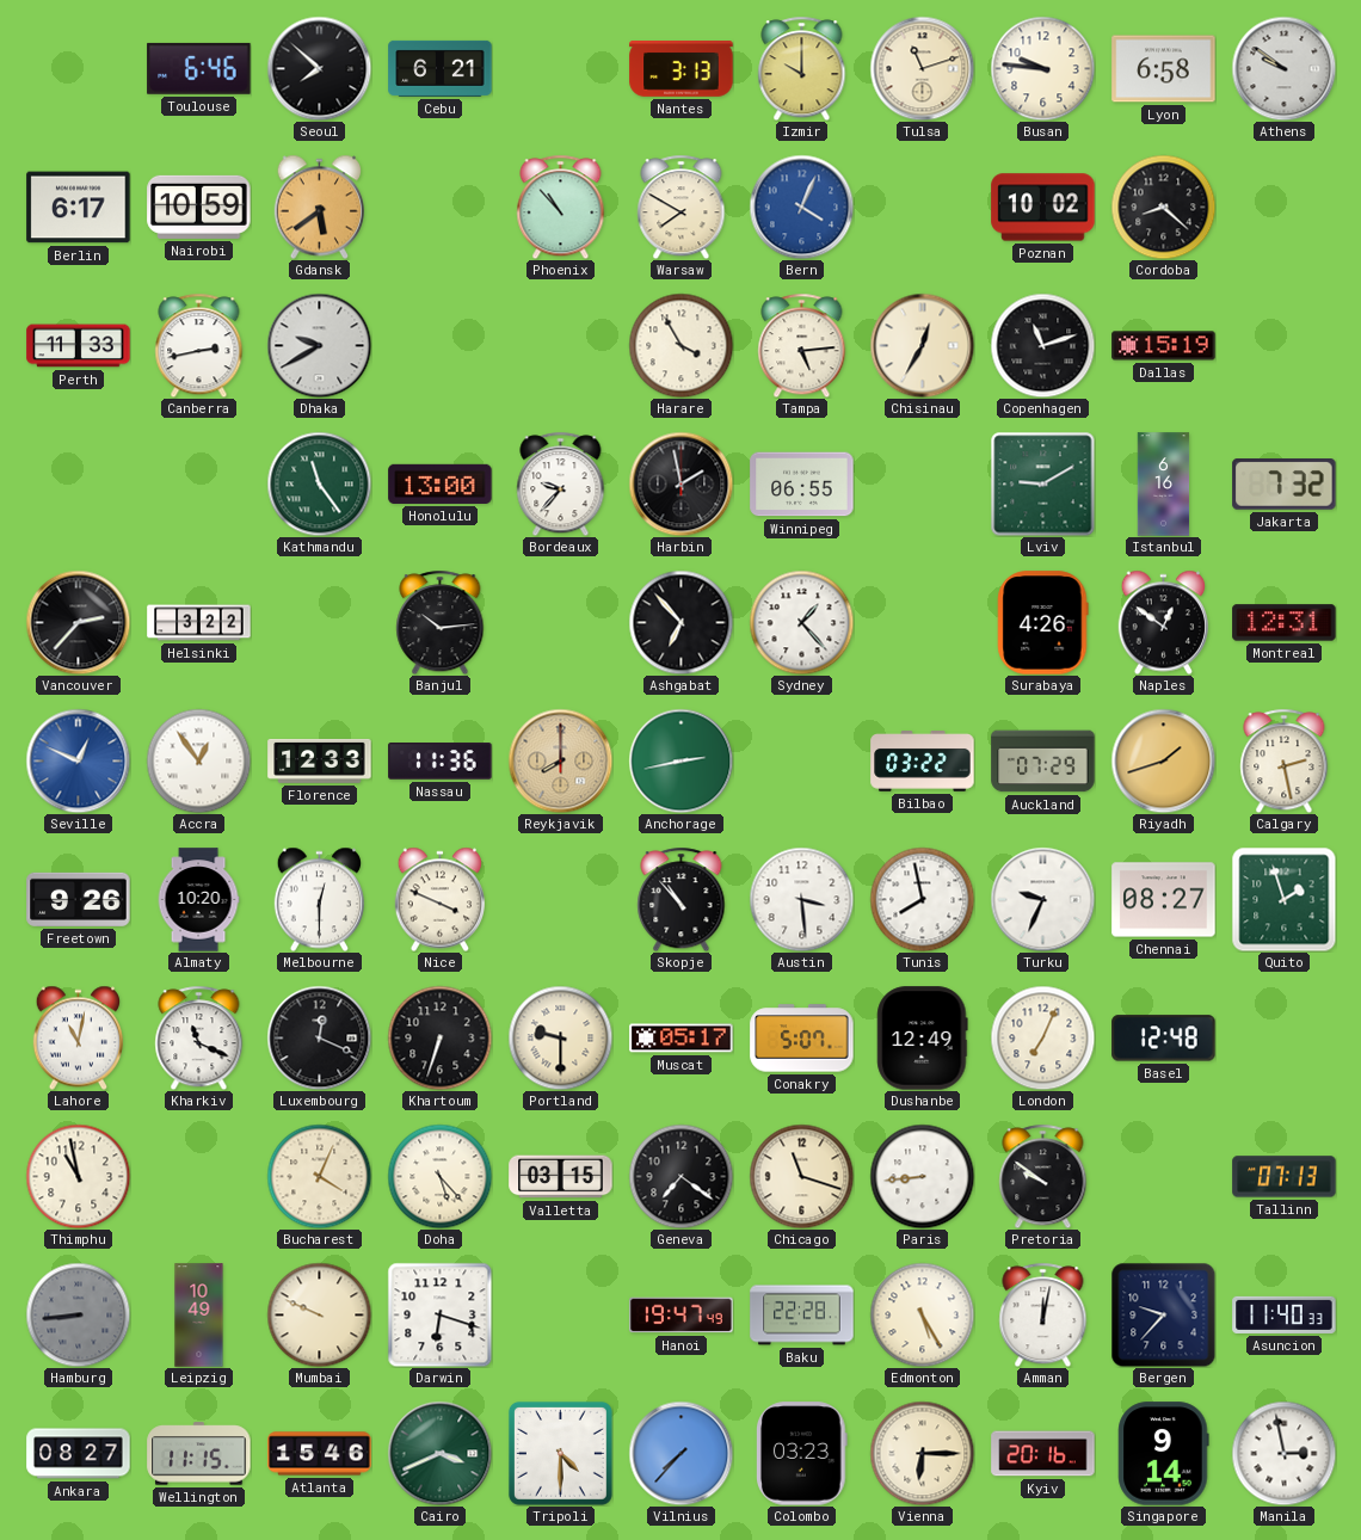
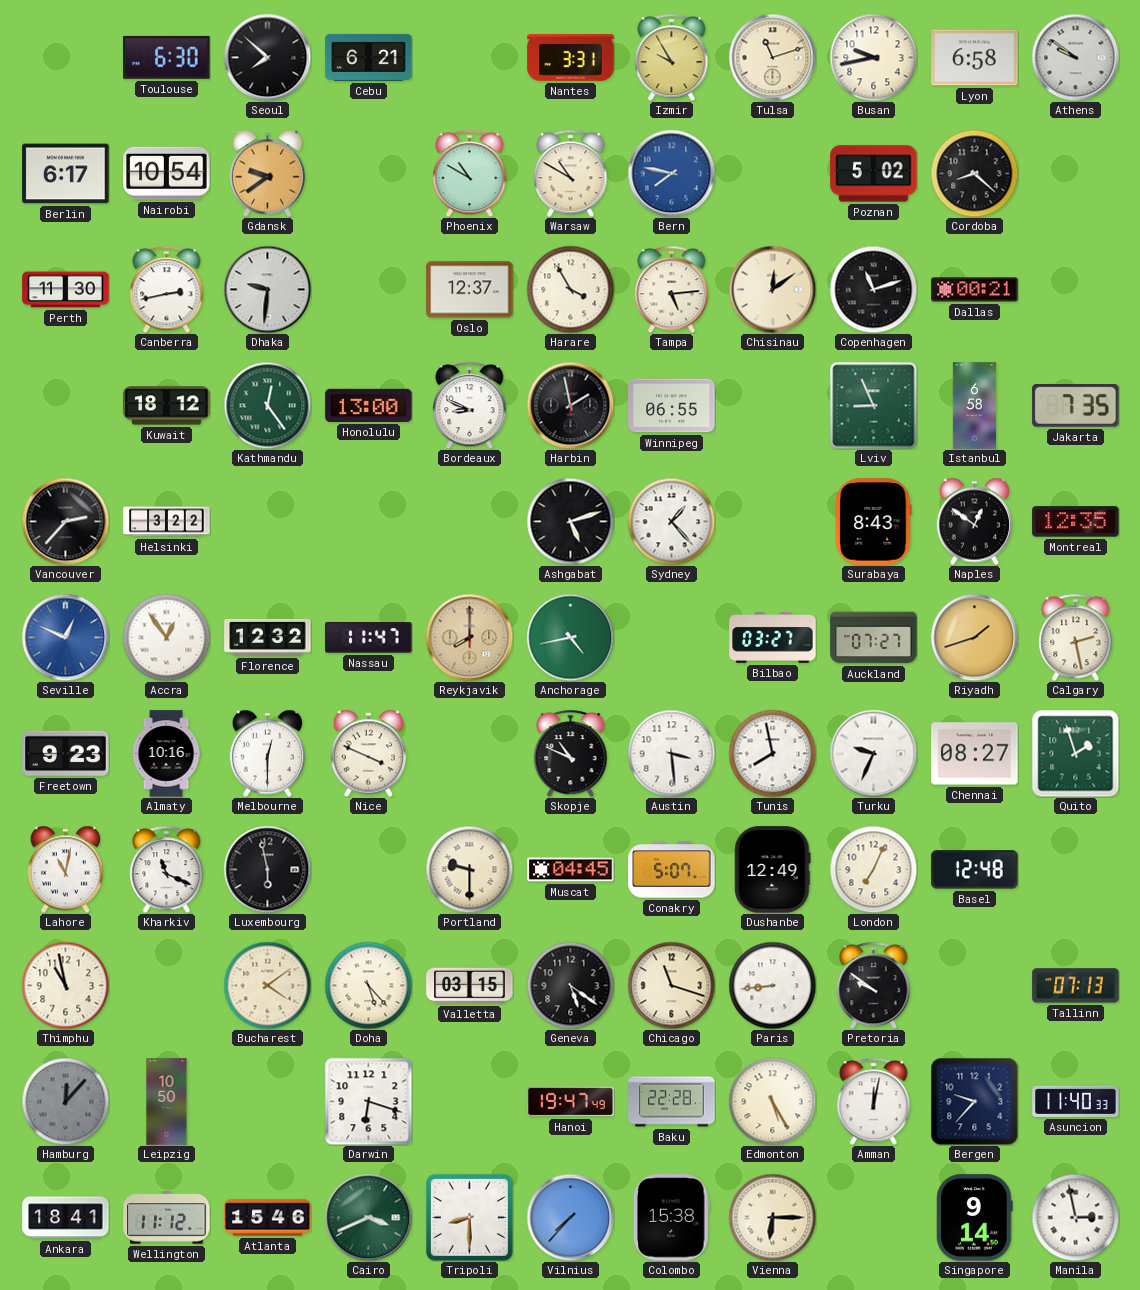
Toulouse: 6:46 -> 6:30 (167, 57)
Nantes: 3:13 -> 3:31 (571, 58)
Izmir: 10:00 -> 9:55 (672, 57)
Busan: 9:46 -> 9:43 (873, 57)
Nairobi: 10:59 -> 10:54 (167, 173)
Gdansk: 5:39 -> 9:39 (267, 173)
Phoenix: 10:53 -> 10:50 (470, 173)
Warsaw: 7:50 -> 10:50 (571, 173)
Bern: 4:04 -> 7:47 (671, 173)
Poznan: 10:02 -> 5:02 (874, 174)
Perth: 11:33 -> 11:30 (66, 290)
Dhaka: 9:40 -> 9:31 (267, 289)
Oslo: none -> 12:37 (470, 290)
Chisinau: 12:35 -> 12:09 (772, 289)
Dallas: 15:19 -> 00:21 (975, 290)
Kuwait: none -> 18:12 (167, 406)
Kathmandu: 11:24 -> 12:24 (267, 405)
Bordeaux: 9:37 -> 8:49 (470, 405)
Lviv: 9:10 -> 8:56 (873, 405)
Istanbul: 6:16 -> 6:58 (975, 406)
Jakarta: 7:32 -> 7:35 (1076, 406)
Banjul: 10:14 -> none (441, 622)
Ashgabat: 6:53 -> 5:12 (570, 521)
Surabaya: 4:26 -> 8:43 (874, 522)
Montreal: 12:31 -> 12:35 (1076, 522)
Florence: 12:33 -> 12:32 (268, 637)
Nassau: 11:36 -> 11:47 (369, 638)
Anchorage: 2:43 -> 4:43 (570, 637)
Bilbao: 03:22 -> 03:27 (773, 638)
Auckland: 07:29 -> 07:27 (874, 638)
Freetown: 9:26 -> 9:23 (66, 753)
Almaty: 10:20 -> 10:16 (166, 754)
Skopje: 10:53 -> 10:49 (571, 753)
Luxembourg: 12:19 -> 5:58 (267, 869)
Khartoum: 6:33 -> none (439, 1037)
Muscat: 05:17 -> 04:45 (571, 870)
Bucharest: 4:04 -> 4:09 (267, 985)
Geneva: 7:21 -> 5:21 (570, 985)
Hamburg: 8:44 -> 12:07 (65, 1101)
Leipzig: 10:49 -> 10:50 (167, 1102)
Mumbai: 9:49 -> none (319, 1314)
Ankara: 08:27 -> 18:41 (66, 1218)
Wellington: 11:15 -> 11:12 (167, 1218)
Tripoli: 4:30 -> 8:30 (469, 1217)
Colombo: 03:23 -> 15:38 (672, 1218)
Kyiv: 20:16 -> none (1043, 1454)
